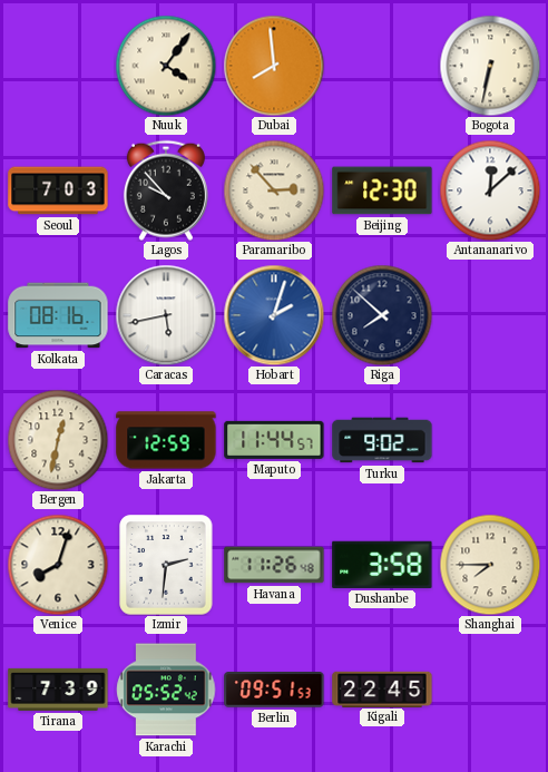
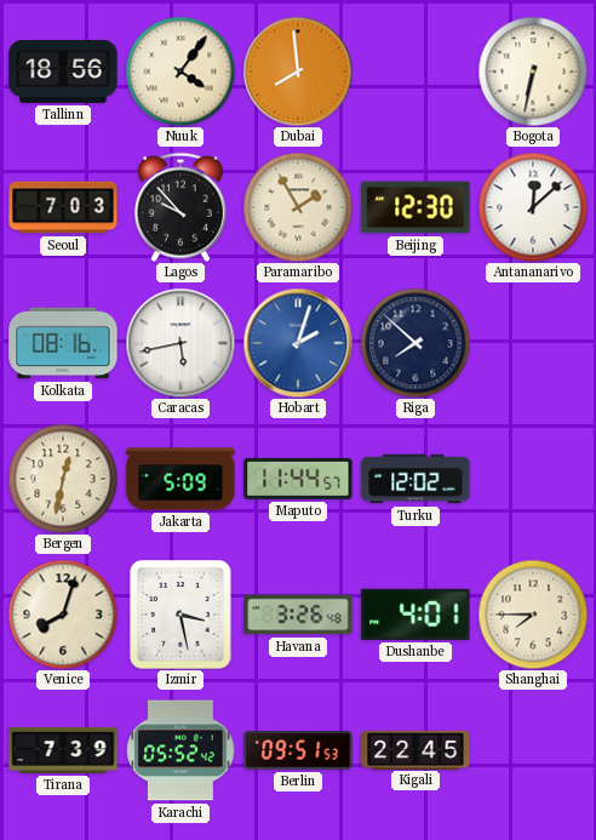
Tallinn: none -> 18:56 (63, 73)
Paramaribo: 2:53 -> 1:55 (298, 207)
Jakarta: 12:59 -> 5:09 (180, 479)
Turku: 9:02 -> 12:02 (416, 479)
Izmir: 2:31 -> 3:28 (180, 615)
Havana: 11:26 -> 3:26 (298, 615)
Dushanbe: 3:58 -> 4:01 (416, 615)
